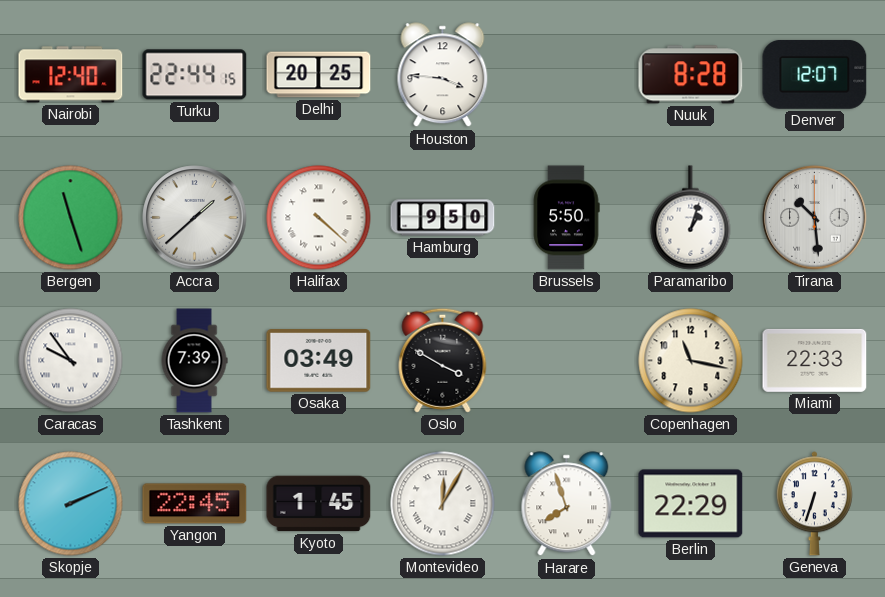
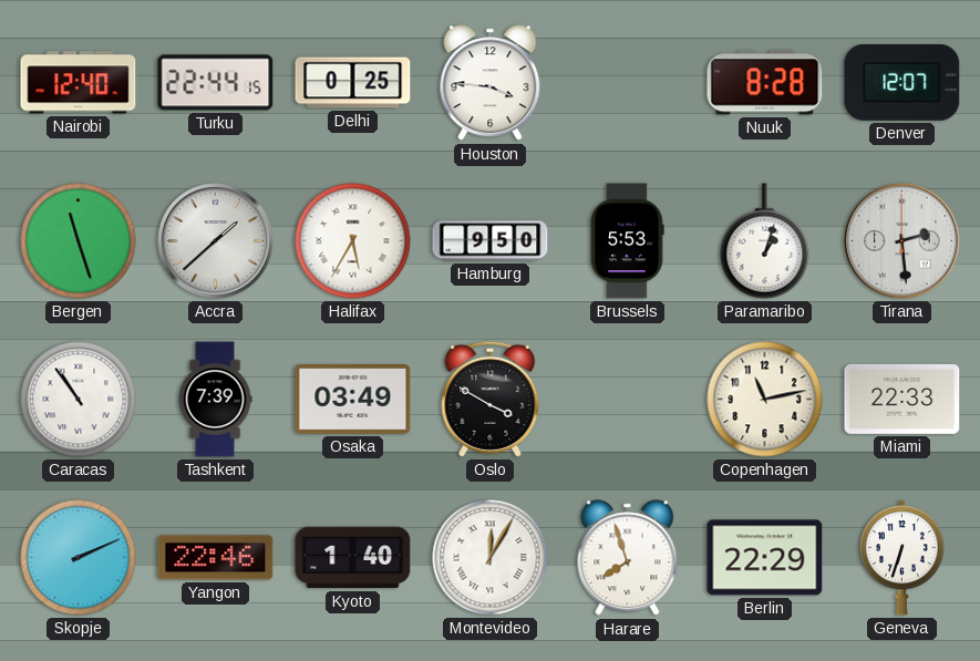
Delhi: 20:25 -> 0:25 (353, 83)
Halifax: 4:22 -> 5:35 (353, 241)
Brussels: 5:50 -> 5:53 (627, 241)
Tirana: 10:29 -> 2:29 (902, 241)
Caracas: 9:54 -> 10:54 (79, 400)
Copenhagen: 11:17 -> 11:13 (765, 400)
Yangon: 22:45 -> 22:46 (216, 558)
Kyoto: 1:45 -> 1:40 (353, 558)
